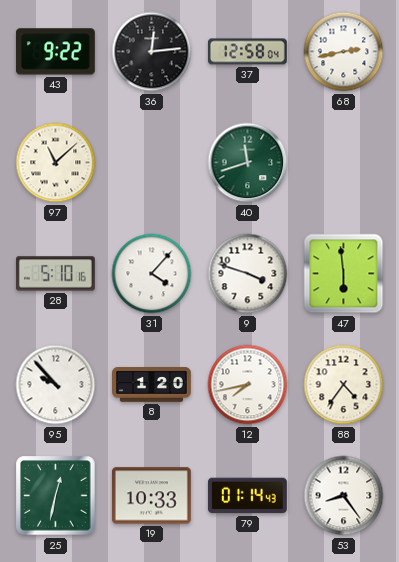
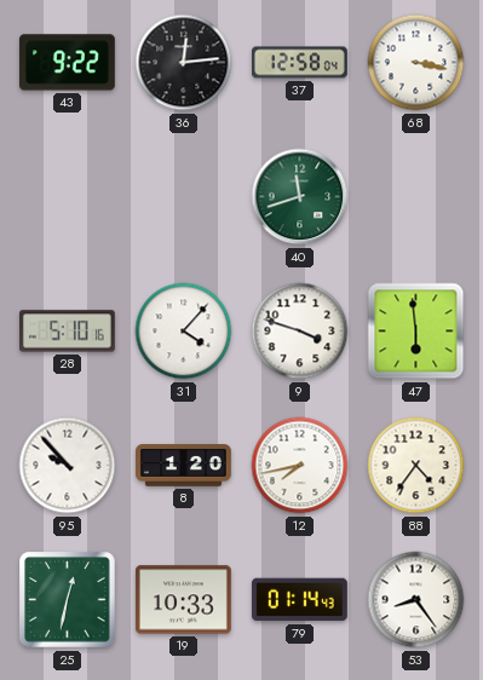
68: 2:43 -> 3:17 (416, 63)
97: 11:08 -> none (56, 163)
